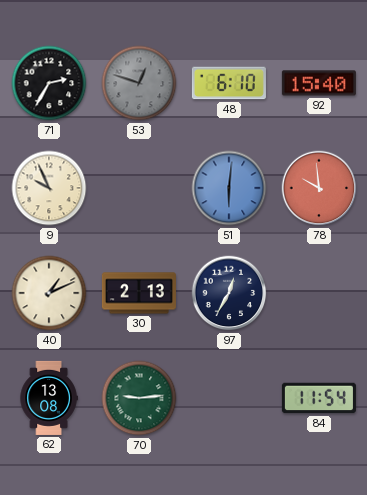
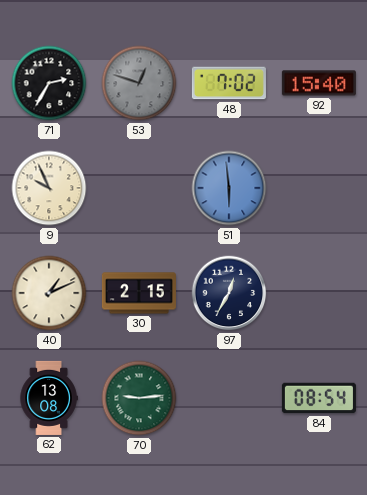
48: 6:10 -> 7:02 (229, 83)
51: 6:01 -> 5:59 (229, 188)
78: 9:59 -> none (319, 188)
30: 2:13 -> 2:15 (139, 293)
84: 11:54 -> 08:54 (319, 398)
